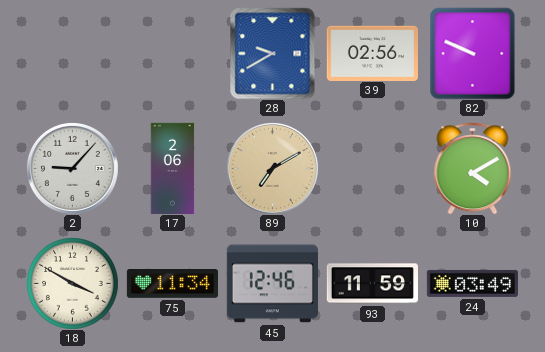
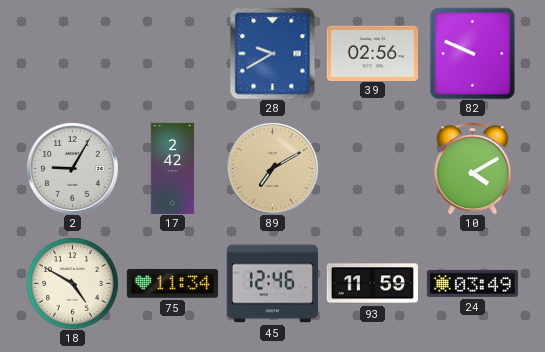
2: 9:07 -> 9:05 (72, 168)
17: 2:06 -> 2:42 (173, 168)
18: 3:50 -> 4:50 (73, 284)
